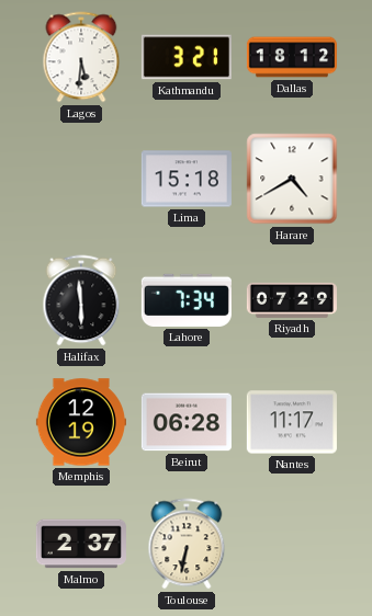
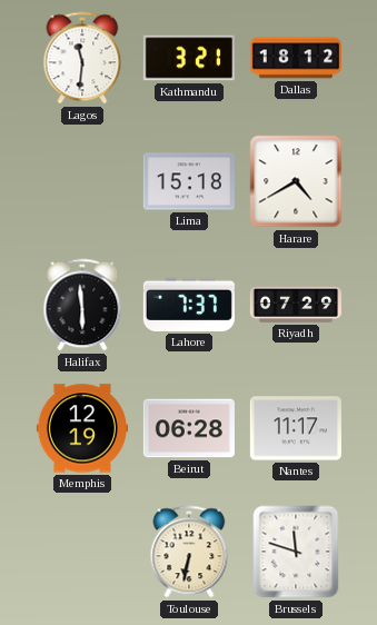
Lagos: 5:31 -> 11:31 (82, 58)
Lahore: 7:34 -> 7:37 (189, 305)
Malmo: 2:37 -> none (81, 544)
Brussels: none -> 11:48 (296, 552)
